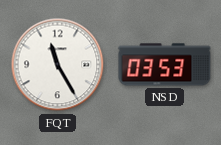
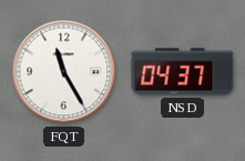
NSD: 03:53 -> 04:37 (183, 72)
